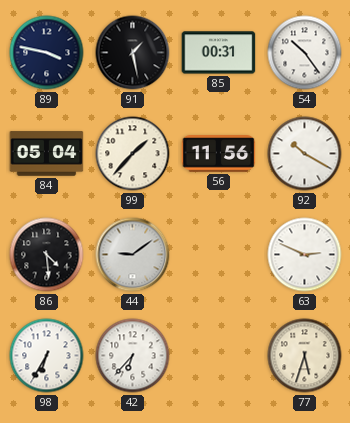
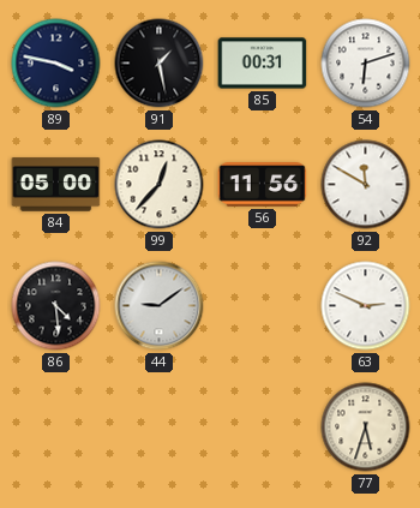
54: 10:24 -> 6:12 (366, 64)
84: 05:04 -> 05:00 (56, 185)
99: 1:37 -> 12:37 (160, 185)
92: 10:20 -> 11:50 (366, 185)
98: 6:35 -> none (47, 356)
42: 6:37 -> none (133, 356)
